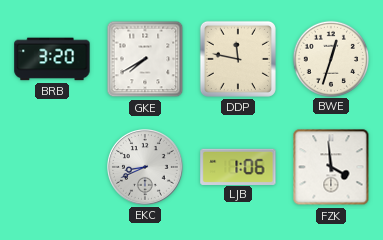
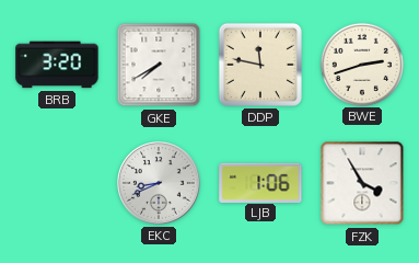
BWE: 12:33 -> 2:42 (361, 64)
FZK: 3:59 -> 3:55 (362, 183)
